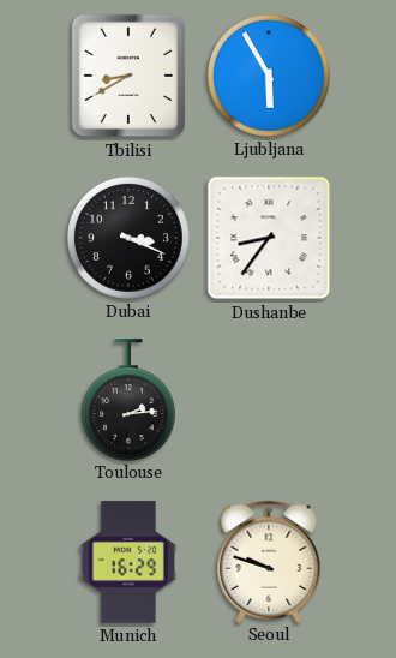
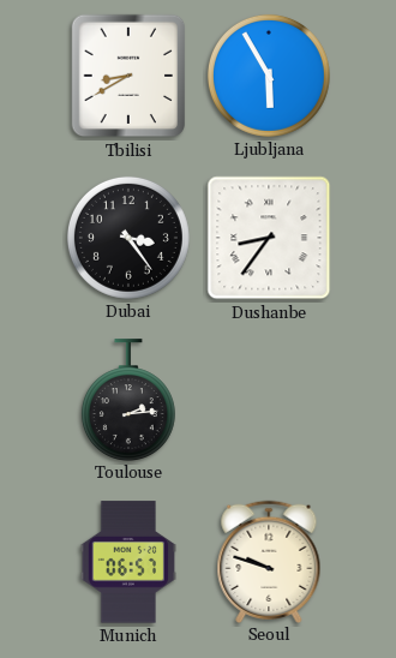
Dubai: 3:19 -> 3:24 (128, 238)
Munich: 16:29 -> 06:57 (128, 562)
